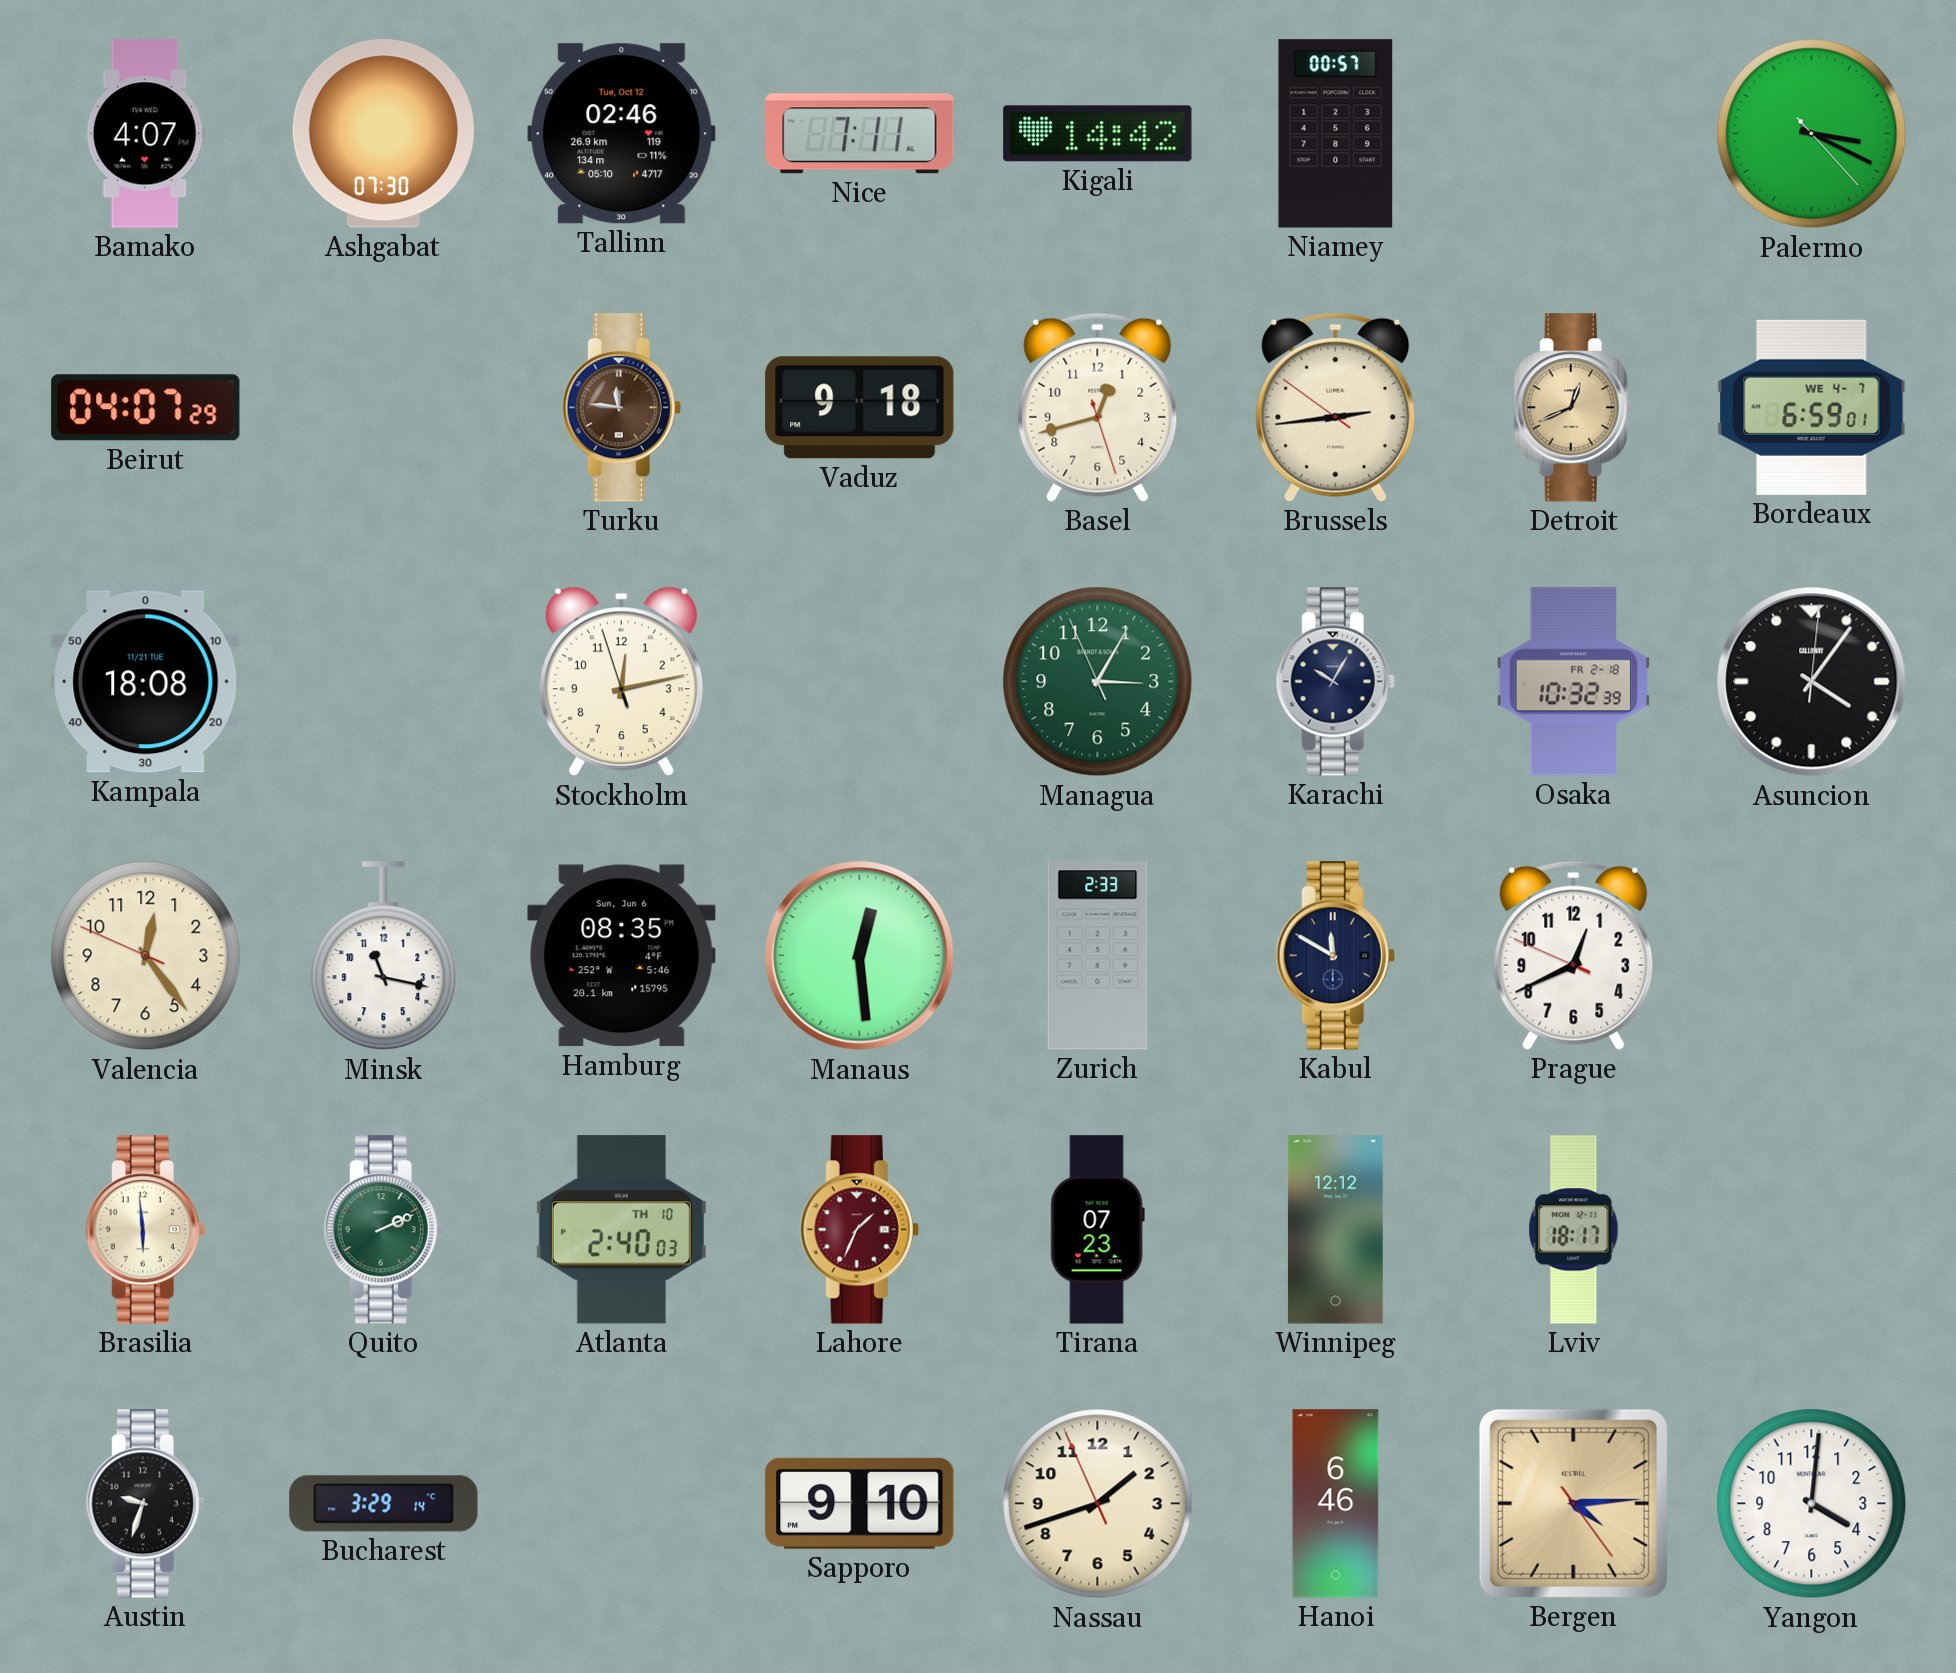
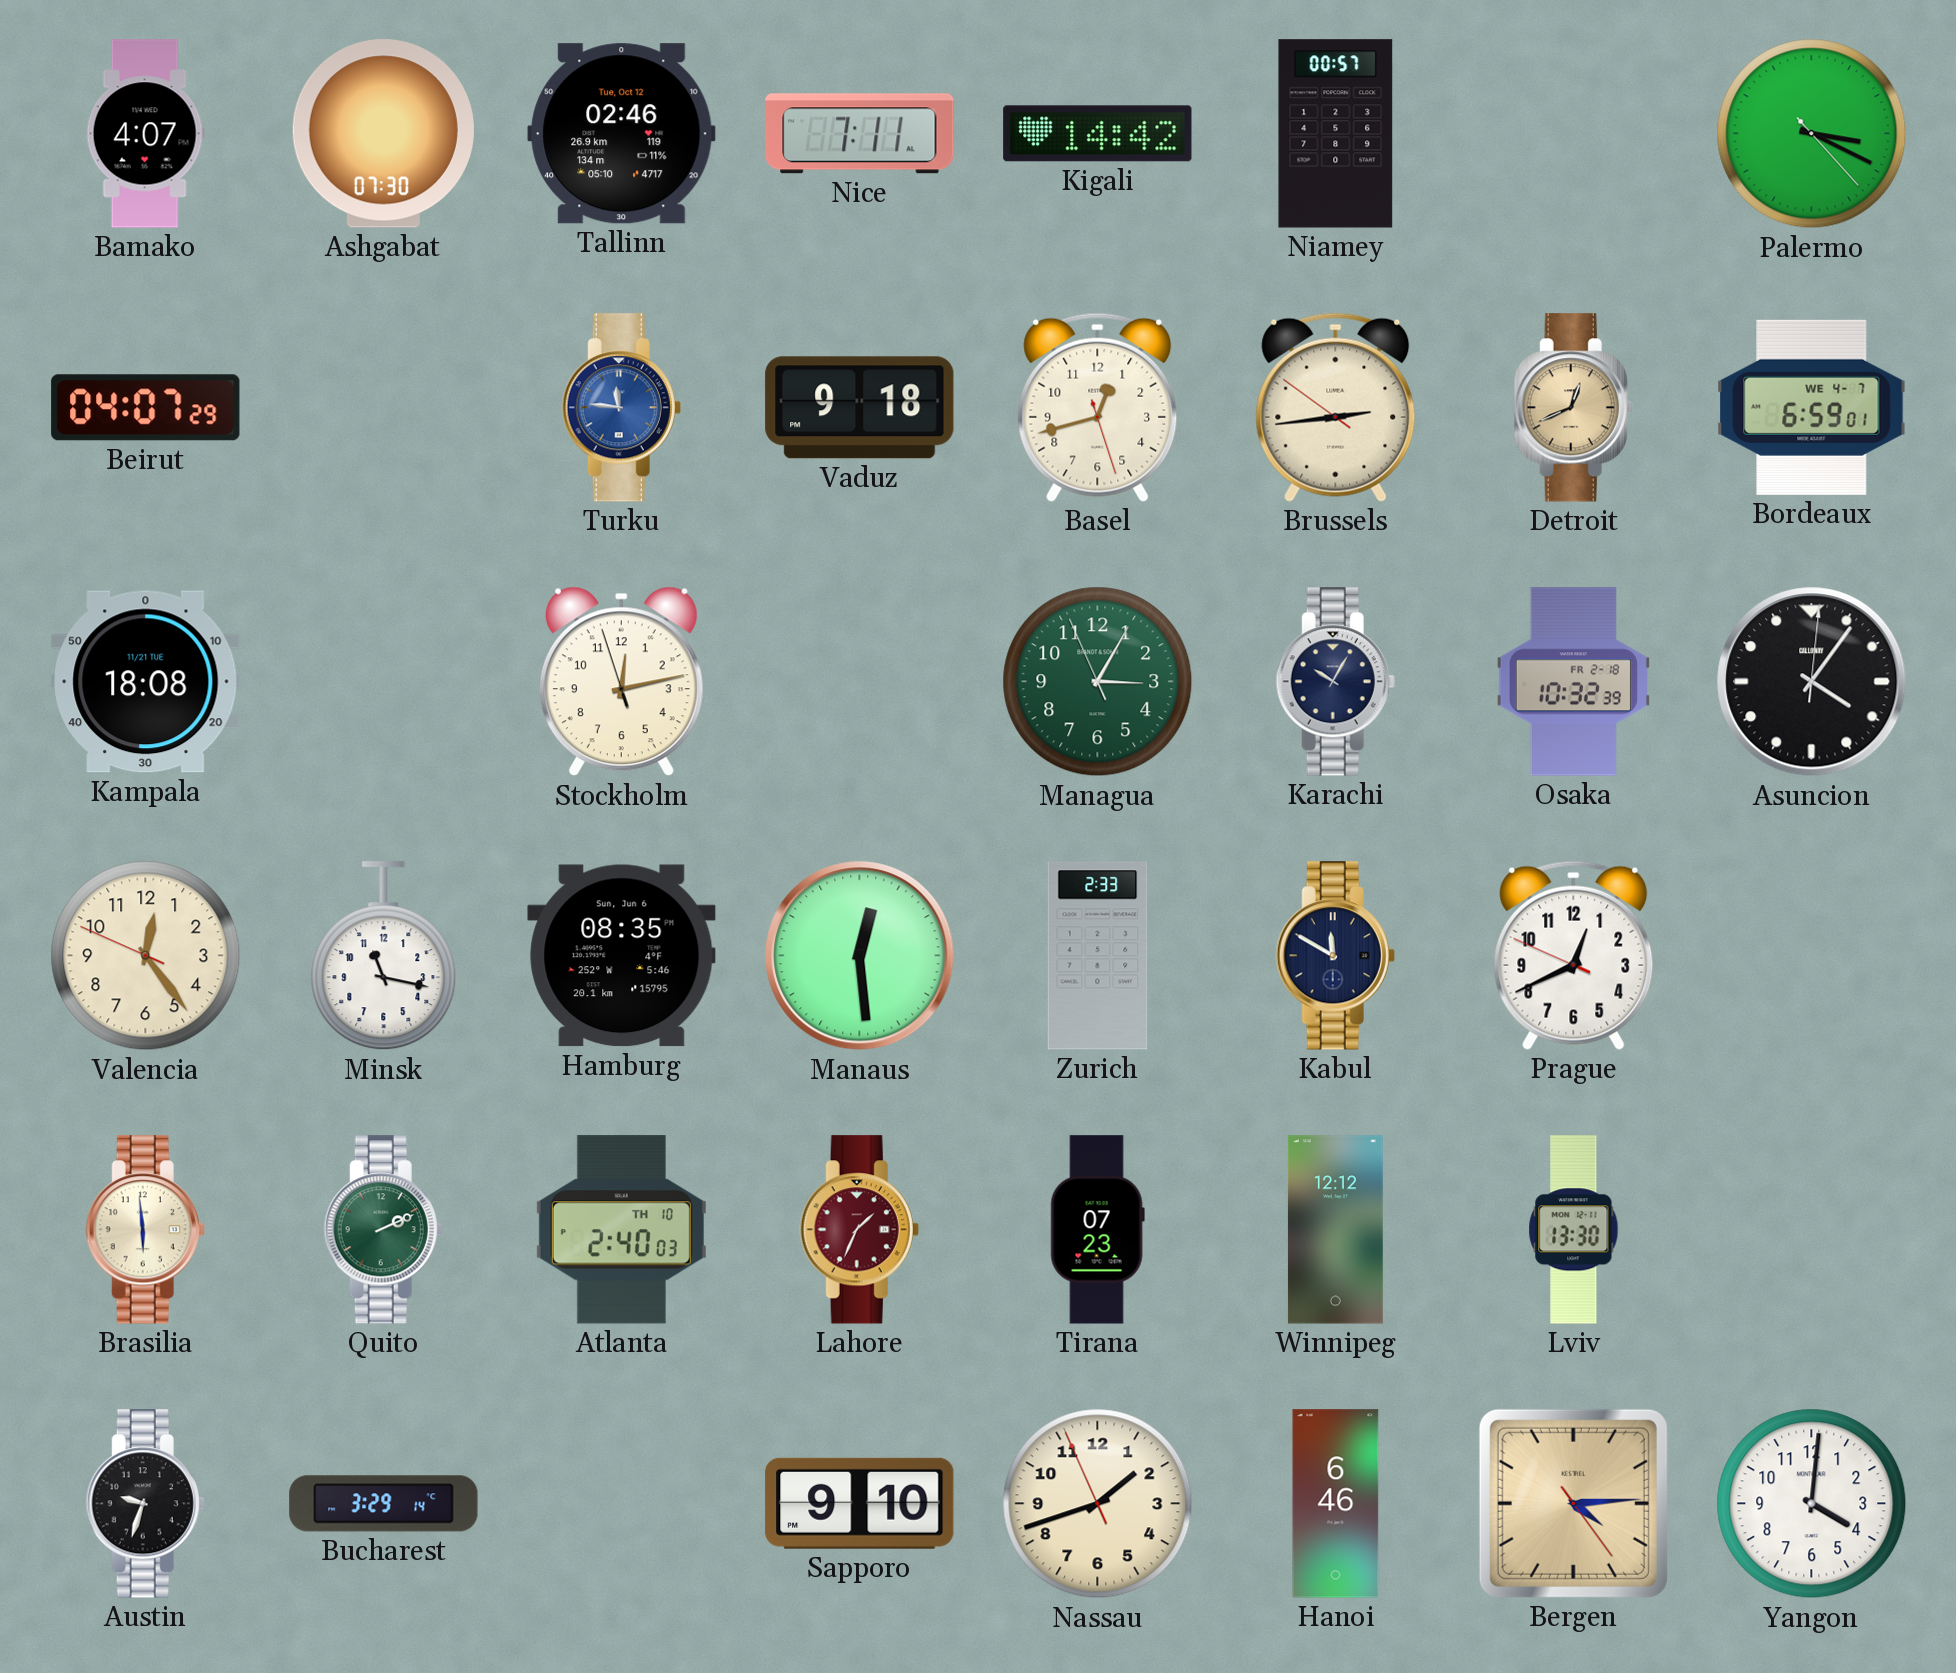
Turku dial: brown -> blue (621, 408)
Lviv: 18:17 -> 13:30 (1574, 1230)
